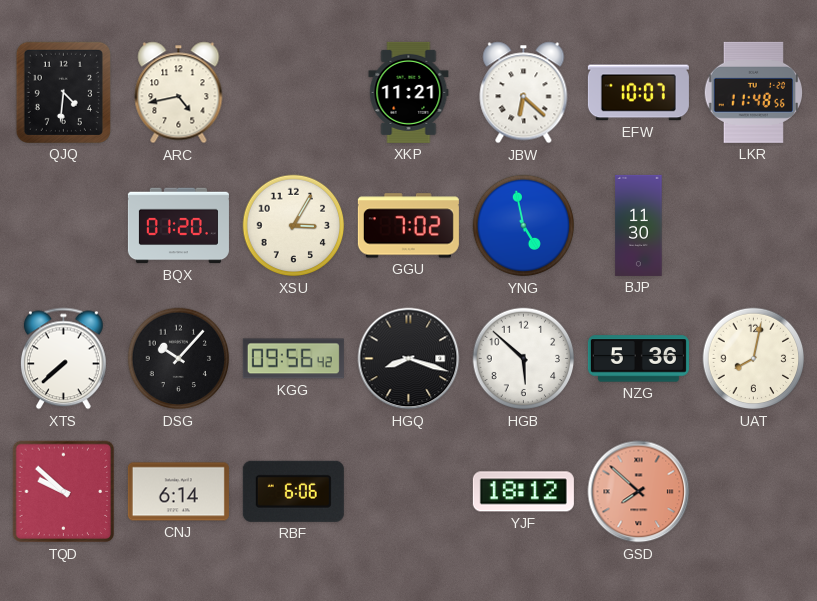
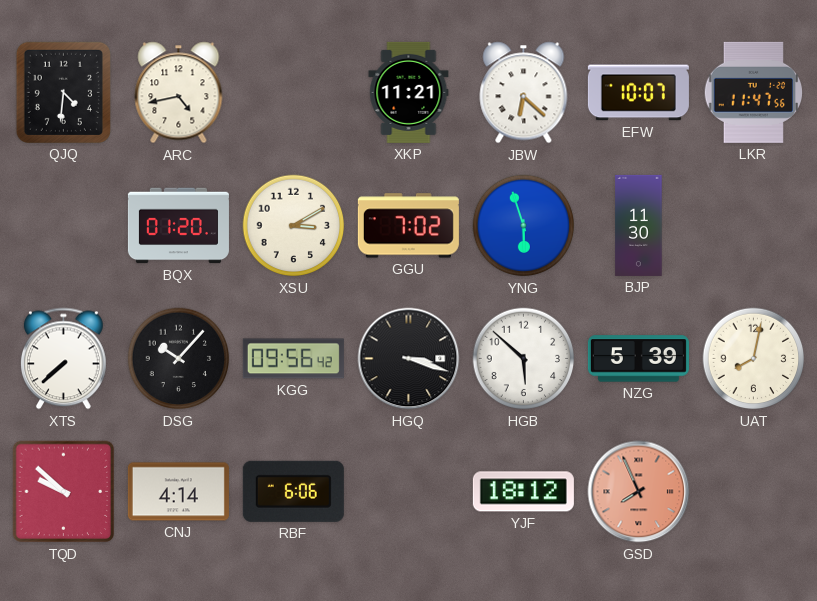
LKR: 11:48 -> 11:47 (753, 92)
XSU: 3:05 -> 3:10 (294, 226)
YNG: 4:58 -> 5:57 (524, 226)
HGQ: 8:18 -> 3:18 (409, 359)
NZG: 5:36 -> 5:39 (638, 359)
CNJ: 6:14 -> 4:14 (178, 492)
GSD: 7:52 -> 7:56 (639, 492)
